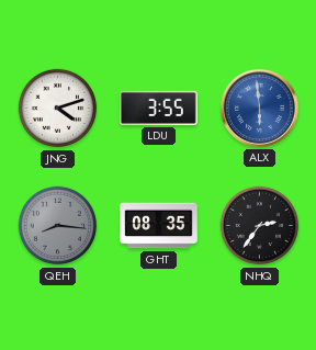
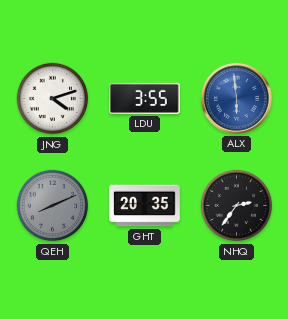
QEH: 8:16 -> 8:11 (53, 206)
GHT: 08:35 -> 20:35 (145, 206)
